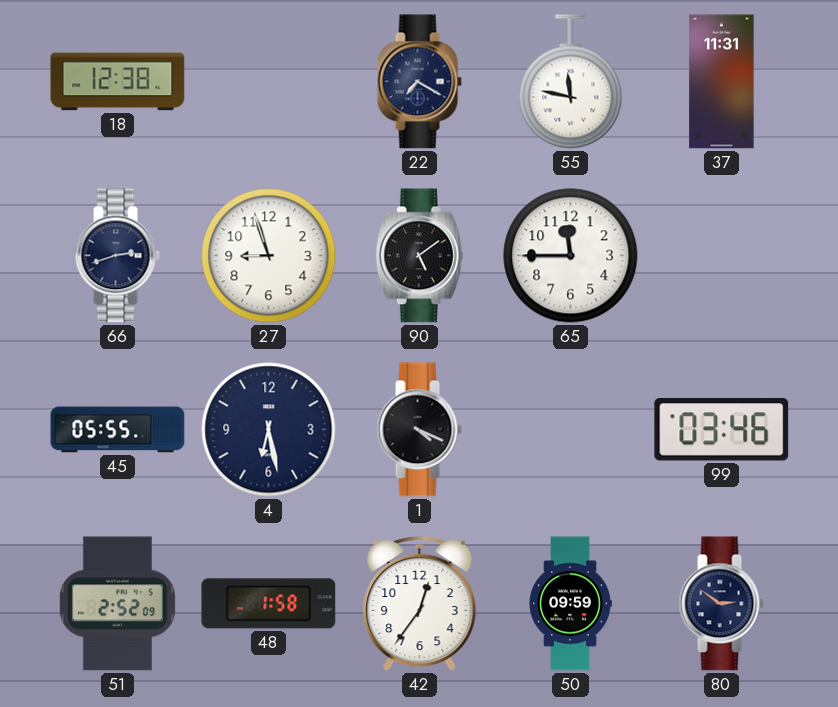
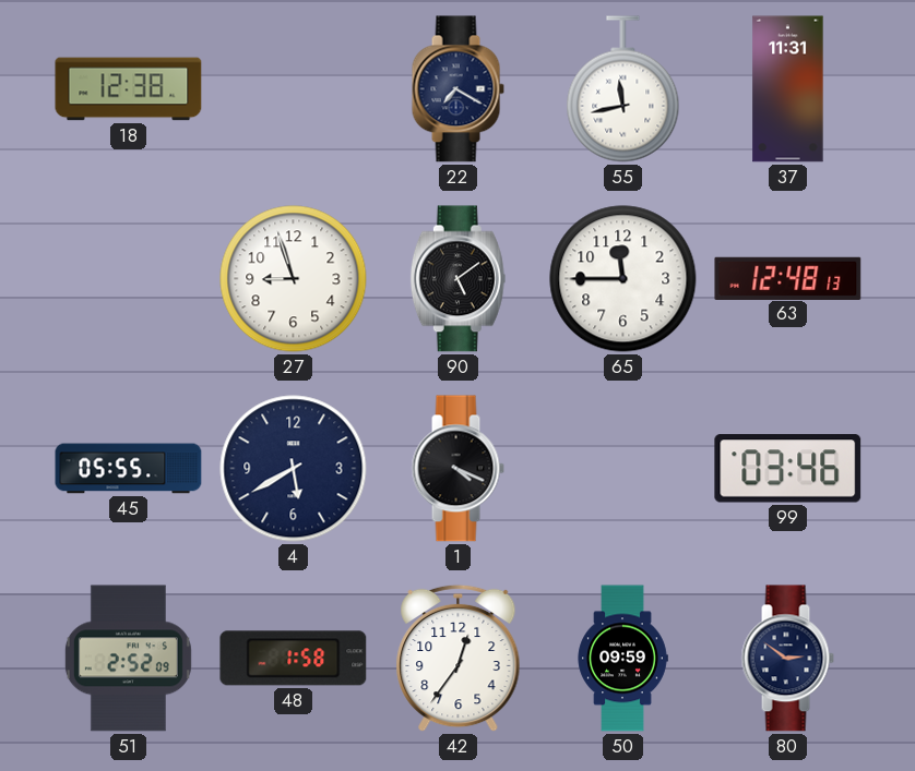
55: 11:47 -> 11:43 (623, 89)
66: 2:42 -> none (117, 256)
63: none -> 12:48 (788, 278)
4: 6:28 -> 5:40 (294, 469)
